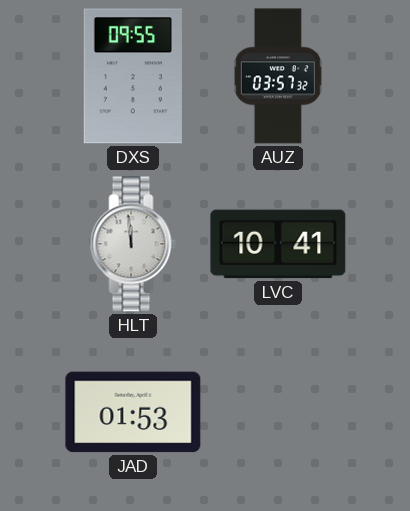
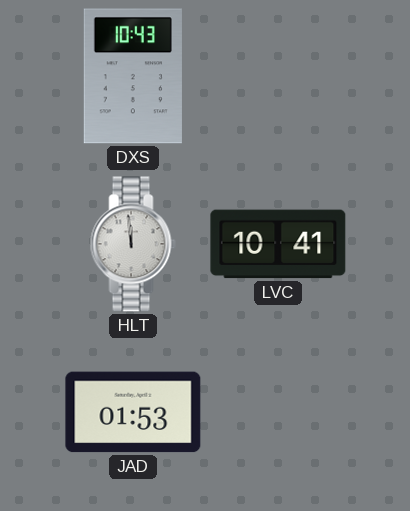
DXS: 09:55 -> 10:43 (133, 76)
AUZ: 03:57 -> none (278, 76)
